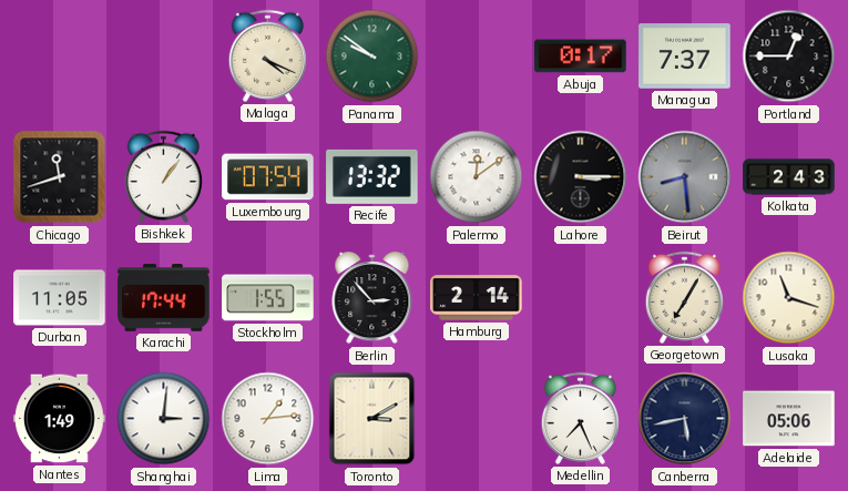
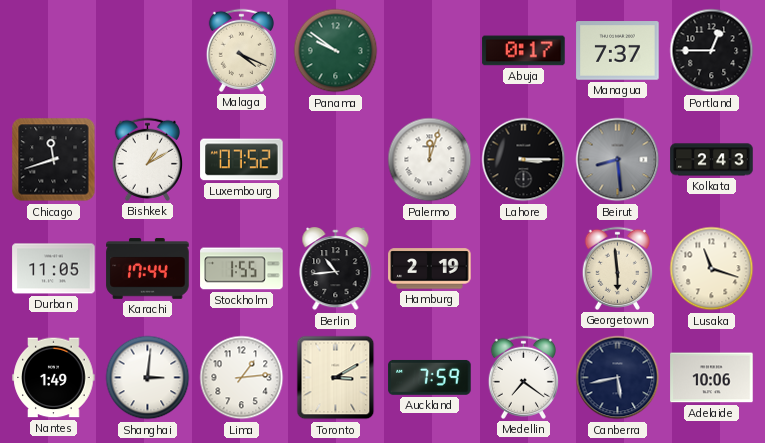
Bishkek: 1:06 -> 1:10 (147, 159)
Luxembourg: 07:54 -> 07:52 (242, 160)
Recife: 13:32 -> none (372, 176)
Palermo: 12:09 -> 12:03 (430, 160)
Berlin: 2:53 -> 10:44 (336, 269)
Hamburg: 2:14 -> 2:19 (430, 269)
Georgetown: 7:05 -> 5:59 (617, 268)
Auckland: none -> 7:59 (430, 377)
Medellin: 7:26 -> 7:21 (523, 377)
Adelaide: 05:06 -> 10:06 (712, 378)
